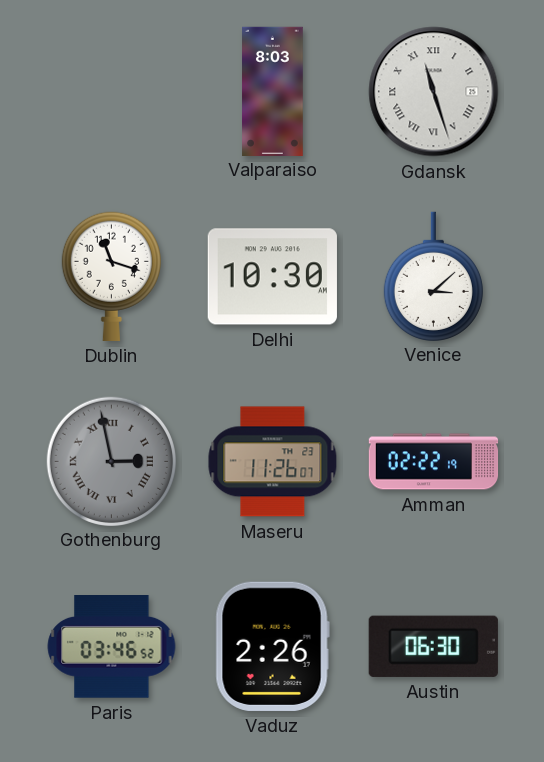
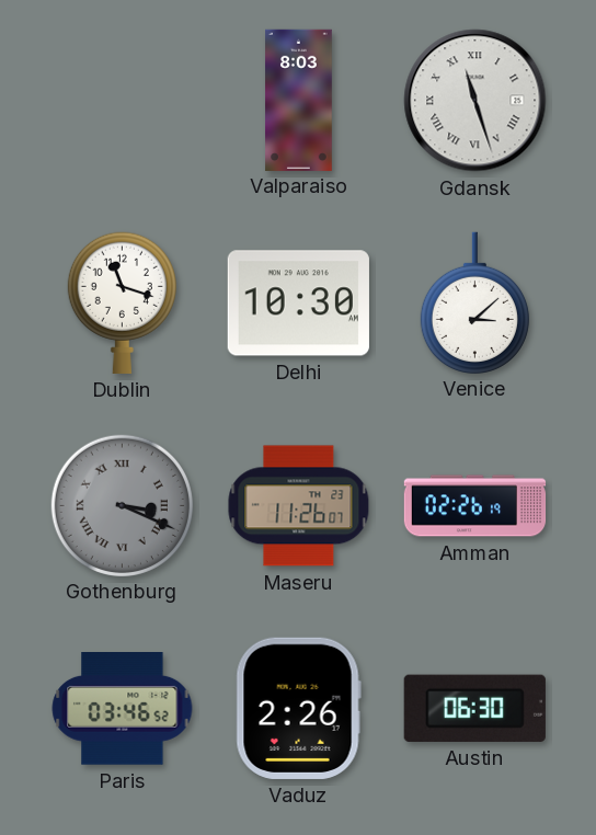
Gothenburg: 2:58 -> 3:19 (122, 505)
Amman: 02:22 -> 02:26 (475, 506)
